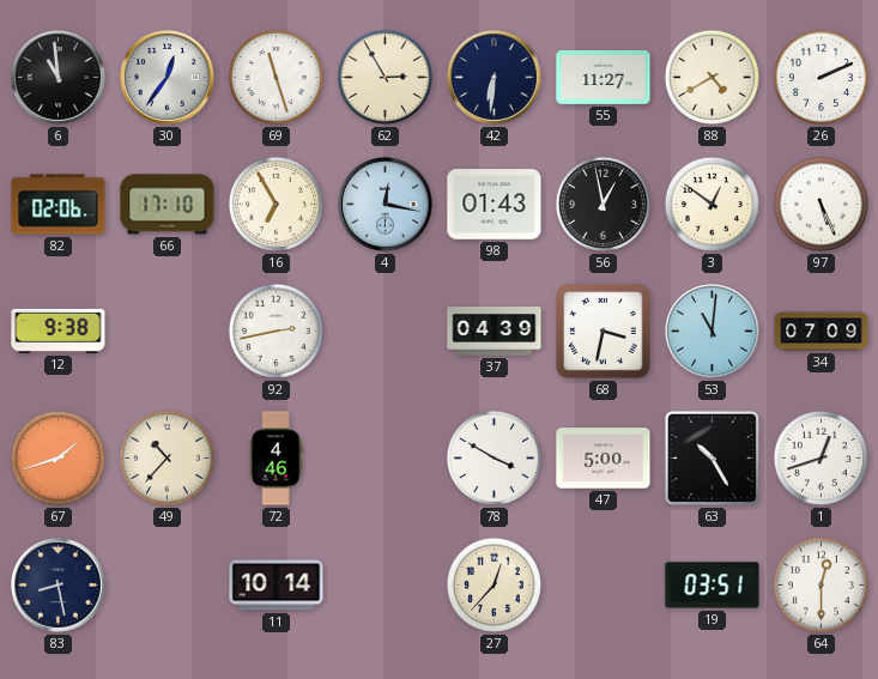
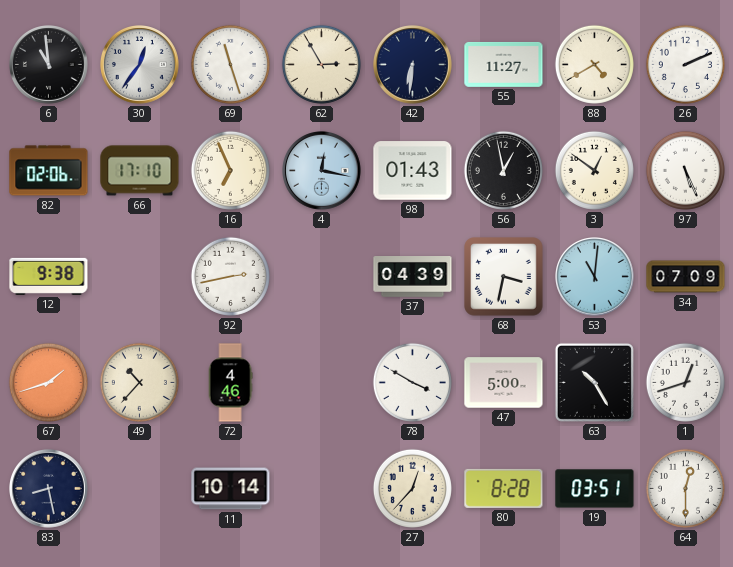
16: 6:55 -> 6:56 (230, 170)
80: none -> 8:28 (504, 488)
